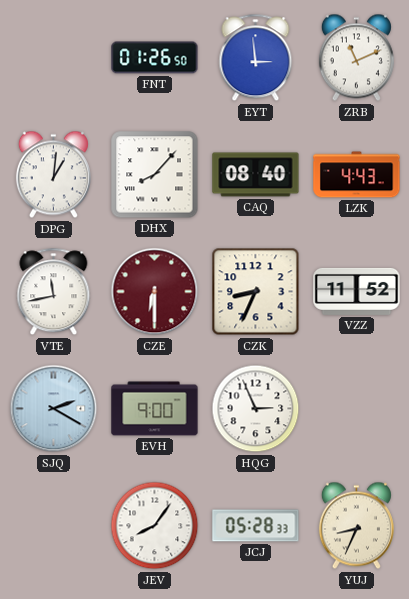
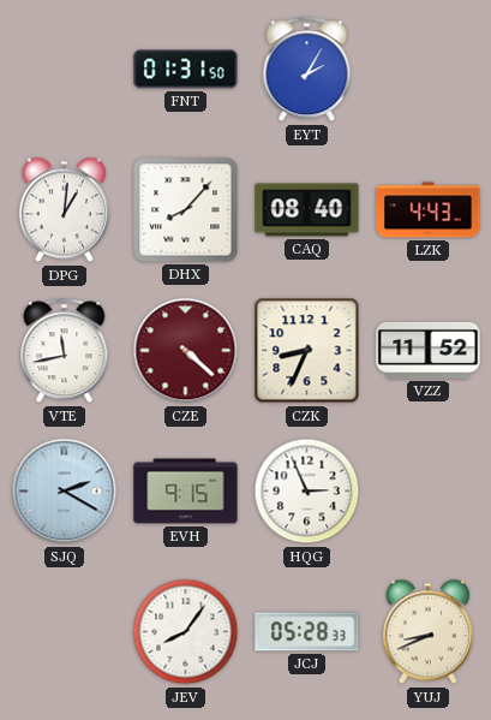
FNT: 01:26 -> 01:31 (186, 70)
EYT: 2:59 -> 2:05 (307, 70)
ZRB: 11:11 -> none (356, 58)
CZE: 6:30 -> 4:22 (186, 351)
EVH: 9:00 -> 9:15 (186, 492)
YUJ: 8:34 -> 8:41 (427, 632)
